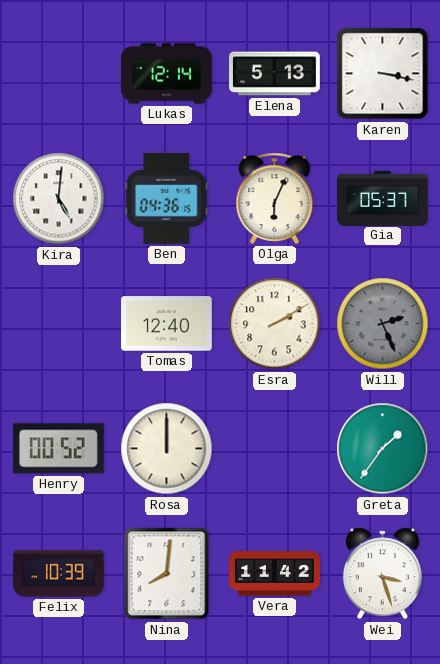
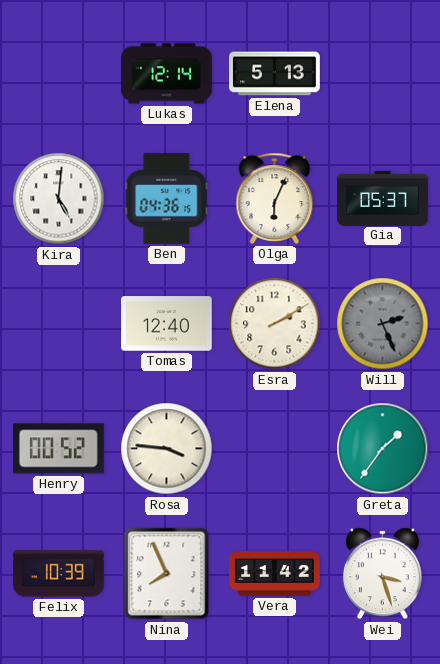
Karen: 3:17 -> none (383, 74)
Rosa: 12:00 -> 3:46 (167, 449)
Nina: 8:01 -> 7:56 (167, 574)
